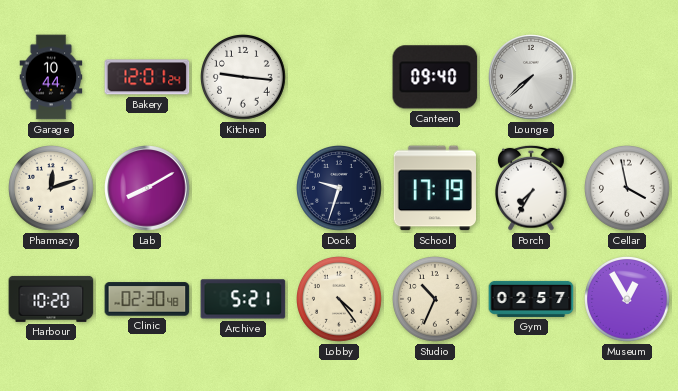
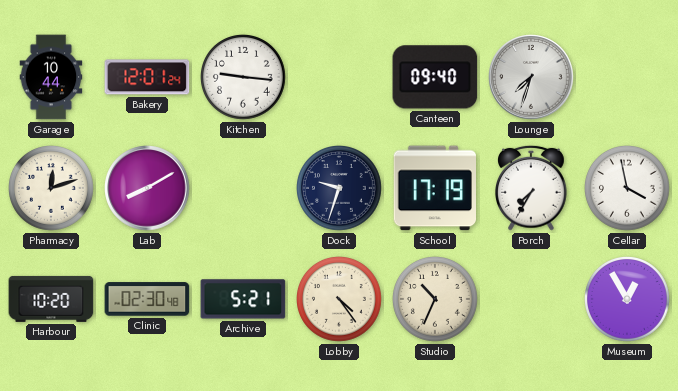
Lounge: 7:38 -> 7:33 (531, 77)
Gym: 02:57 -> none (531, 299)
